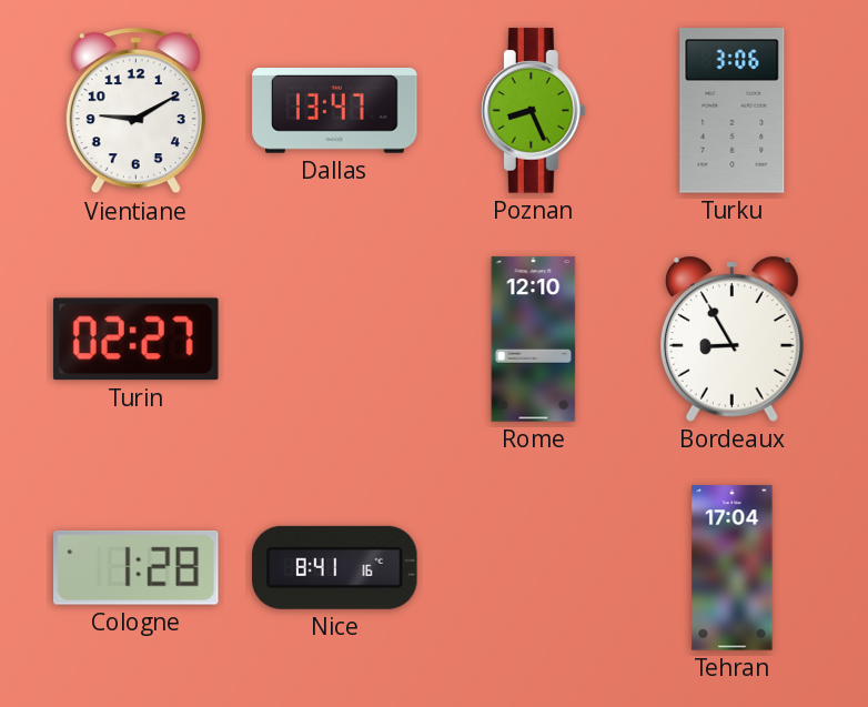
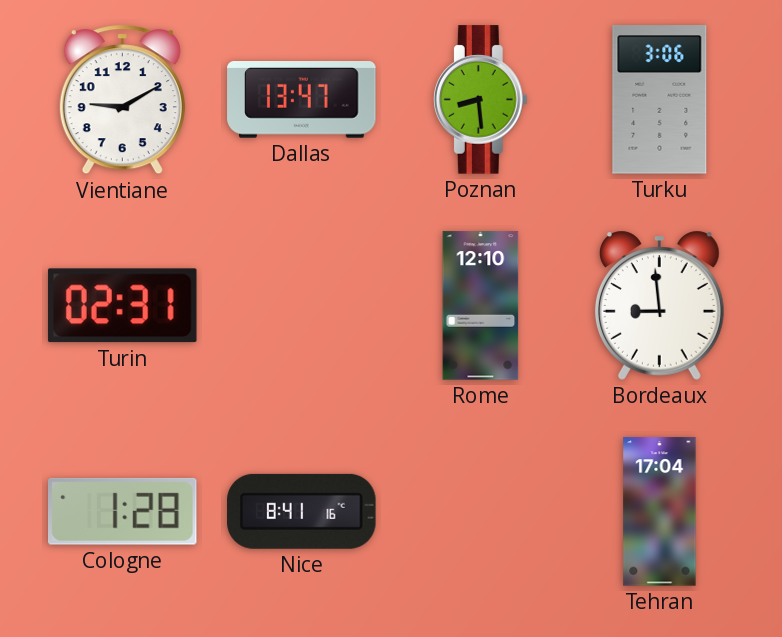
Poznan: 8:26 -> 8:29 (480, 100)
Turin: 02:27 -> 02:31 (122, 306)
Bordeaux: 8:55 -> 8:59 (659, 305)
